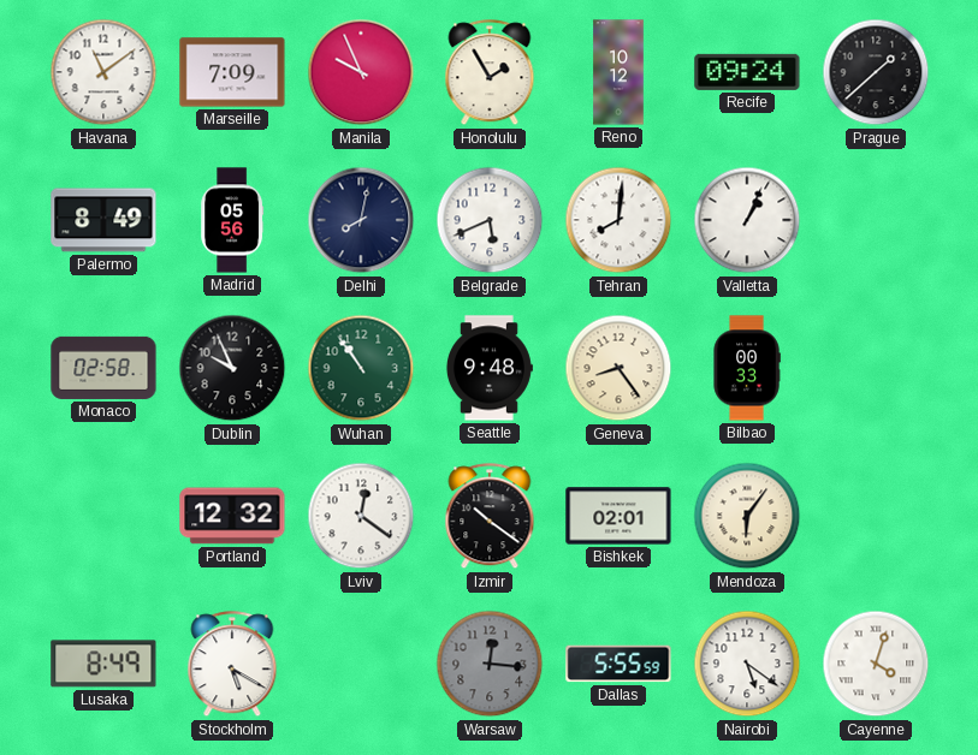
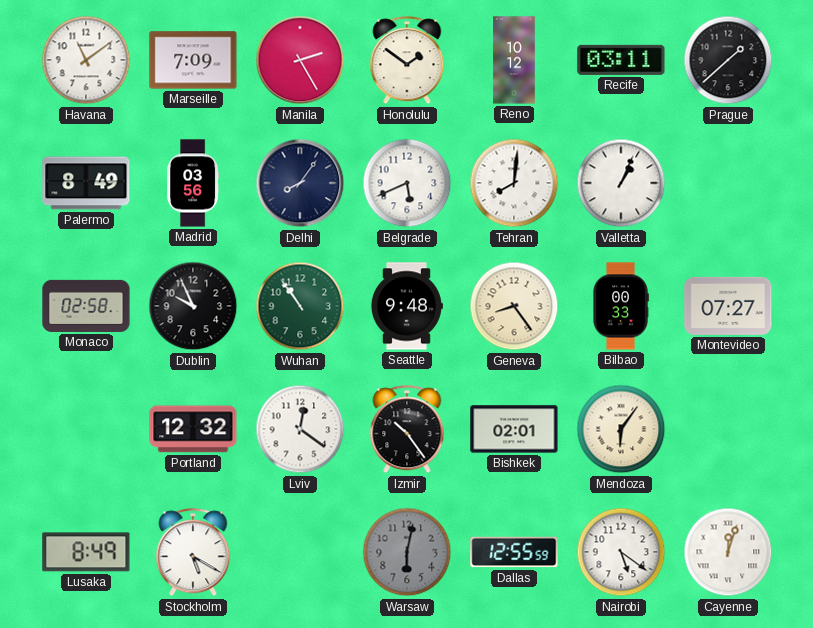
Manila: 9:56 -> 2:25 (300, 60)
Honolulu: 1:55 -> 1:51 (407, 61)
Recife: 09:24 -> 03:11 (621, 60)
Madrid: 05:56 -> 03:56 (193, 183)
Delhi: 8:02 -> 8:06 (300, 183)
Montevideo: none -> 07:27 (728, 306)
Izmir: 10:21 -> 10:24 (407, 430)
Warsaw: 12:16 -> 6:02 (407, 552)
Dallas: 5:55 -> 12:55 (514, 552)
Cayenne: 4:03 -> 12:03 (728, 552)
